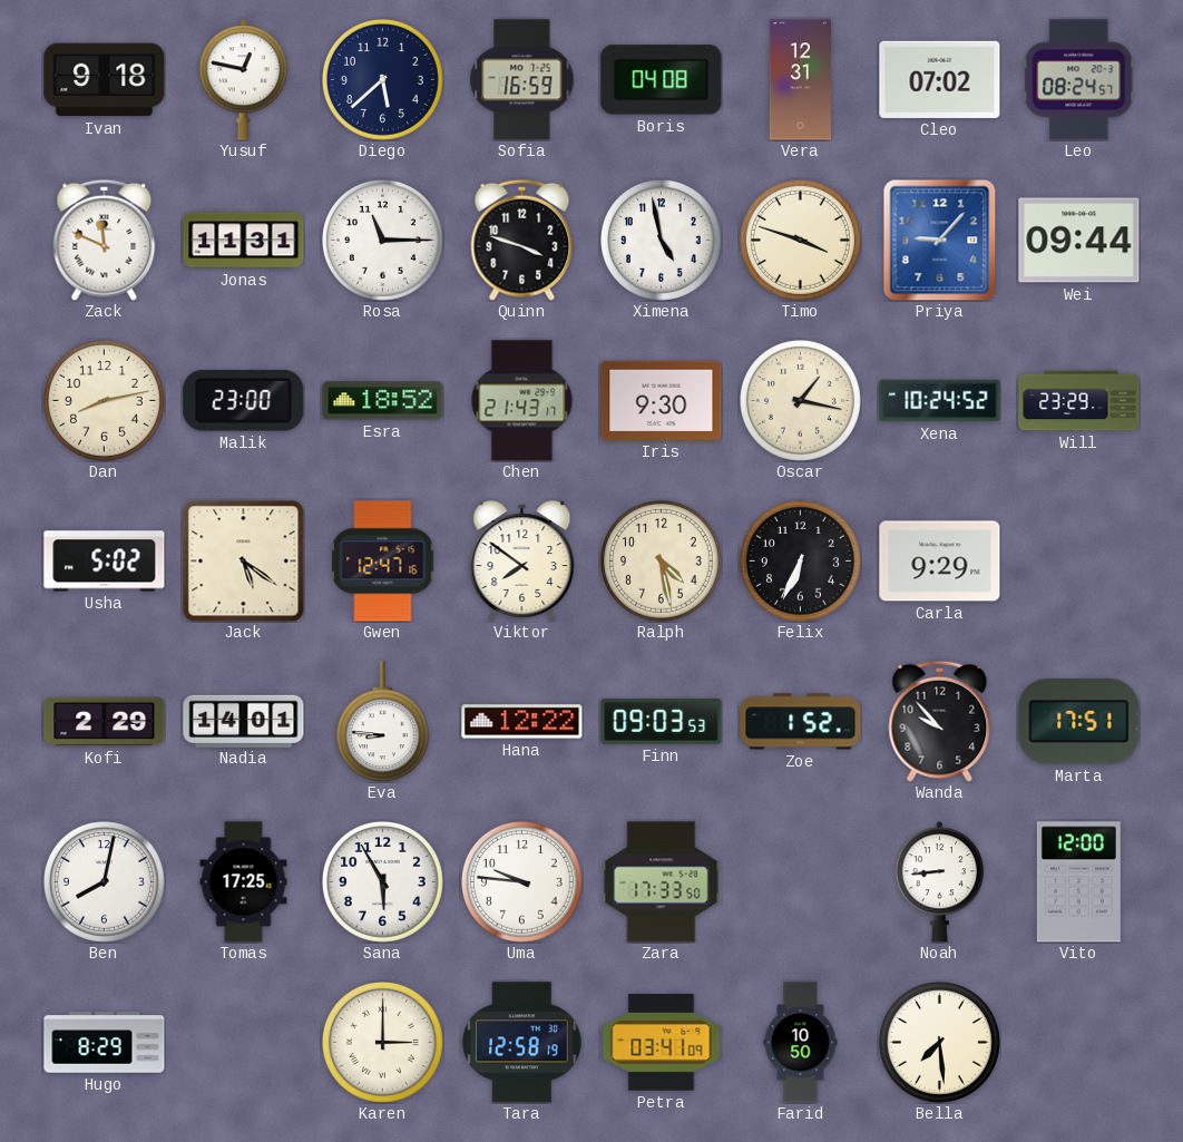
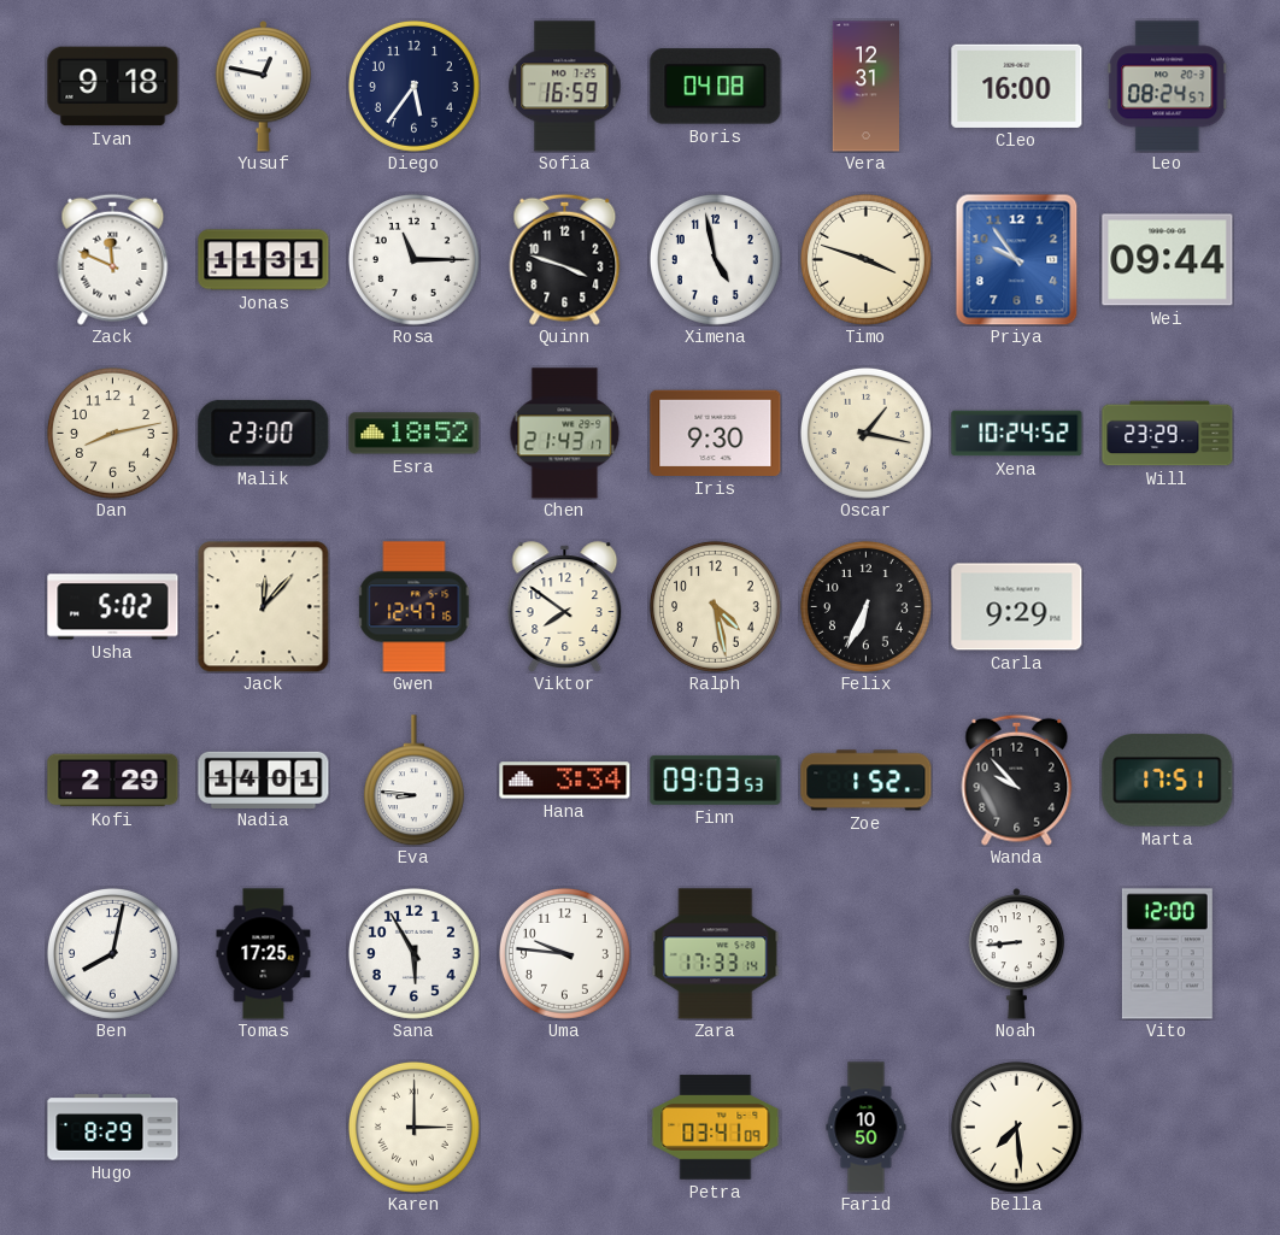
Diego: 5:38 -> 5:36 (413, 86)
Cleo: 07:02 -> 16:00 (1017, 86)
Priya: 9:07 -> 9:54 (1017, 259)
Jack: 5:21 -> 12:07 (264, 607)
Hana: 12:22 -> 3:34 (565, 781)
Zara: 17:33:50 -> 17:33:14 (716, 954)
Tara: 12:58 -> none (522, 1043)
